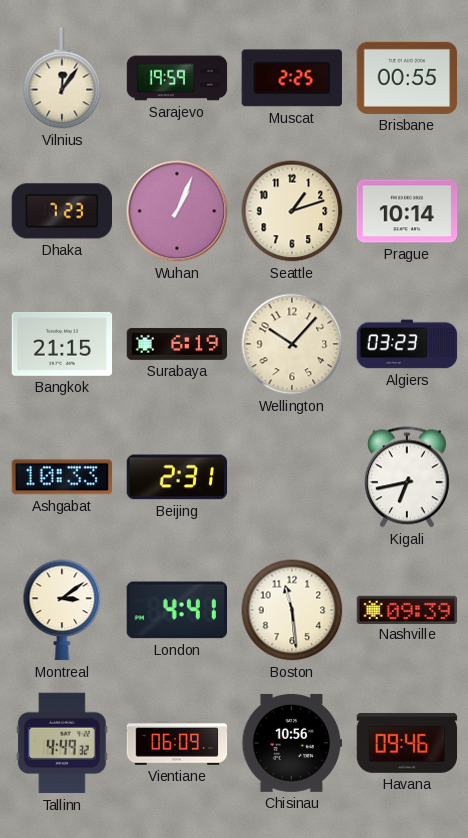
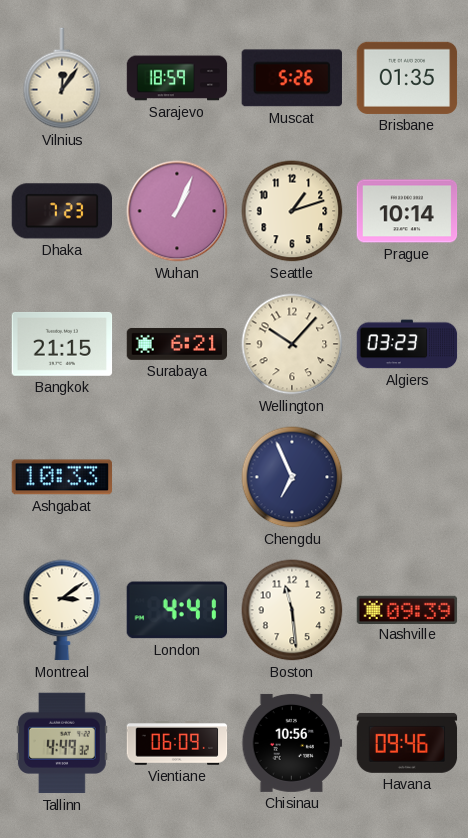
Sarajevo: 19:59 -> 18:59 (177, 78)
Muscat: 2:25 -> 5:26 (292, 78)
Brisbane: 00:55 -> 01:35 (407, 78)
Surabaya: 6:19 -> 6:21 (177, 344)
Beijing: 2:31 -> none (177, 477)
Chengdu: none -> 6:56 (292, 477)
Kigali: 6:43 -> none (407, 477)
